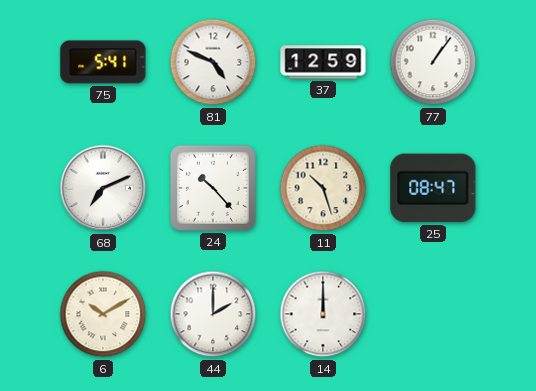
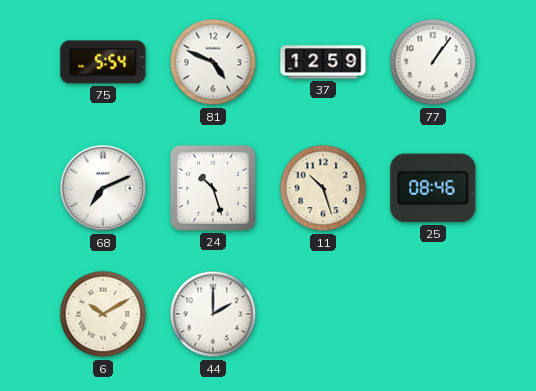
75: 5:41 -> 5:54 (103, 62)
24: 10:23 -> 10:27 (213, 188)
25: 08:47 -> 08:46 (433, 188)
14: 12:00 -> none (323, 314)
